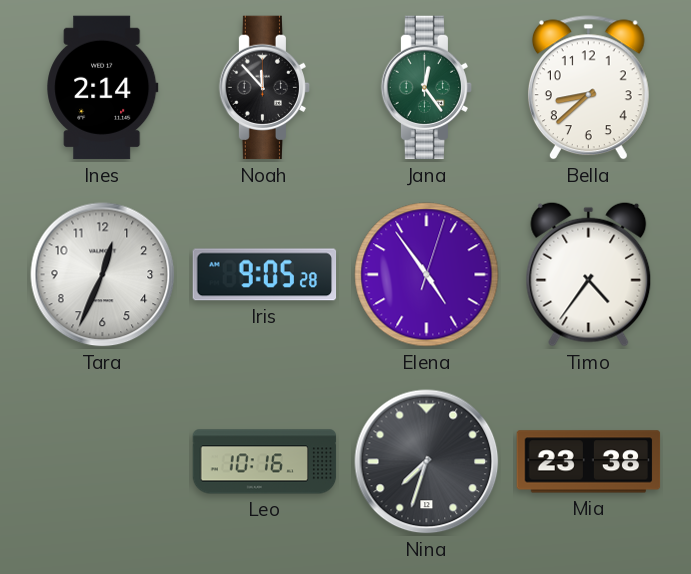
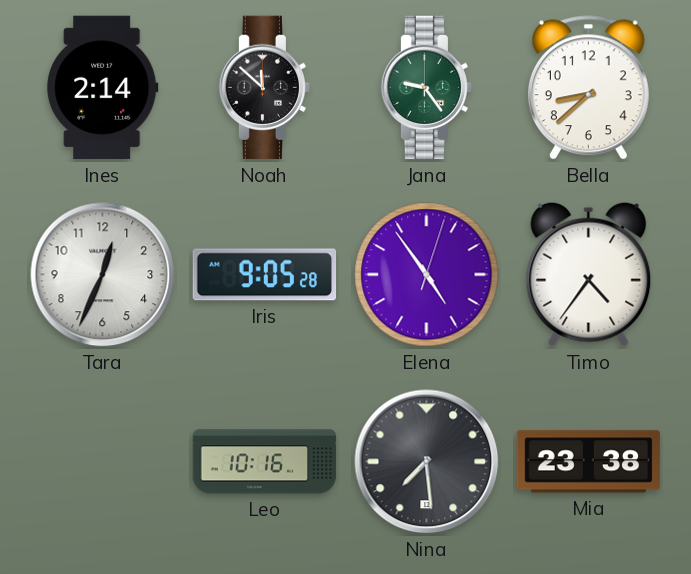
Noah: 11:53 -> 11:52 (265, 88)
Jana: 12:24 -> 9:24 (427, 88)
Nina: 7:33 -> 7:29 (427, 462)
